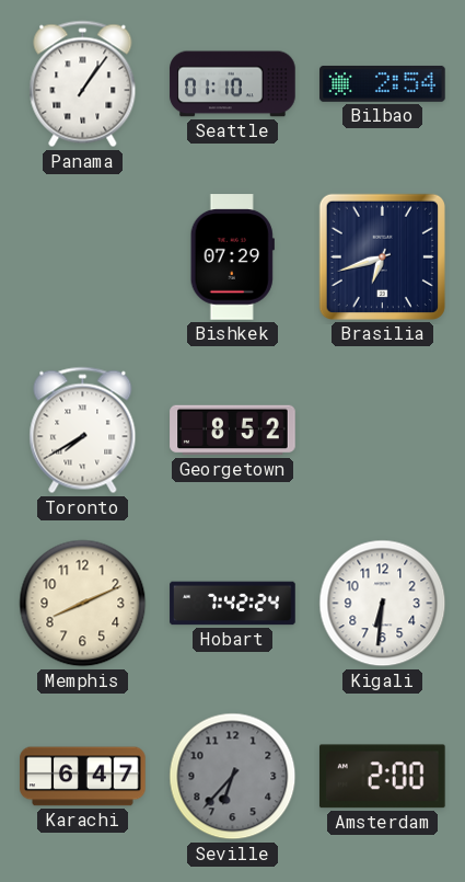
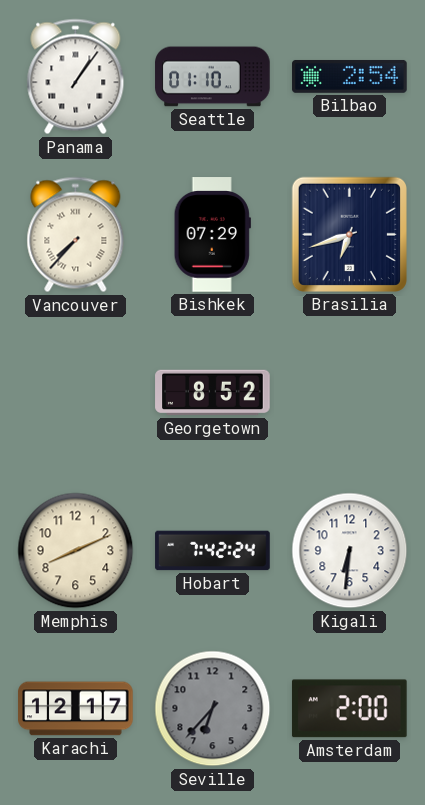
Vancouver: none -> 7:37 (76, 235)
Toronto: 7:40 -> none (83, 431)
Karachi: 6:47 -> 12:17 (76, 709)
